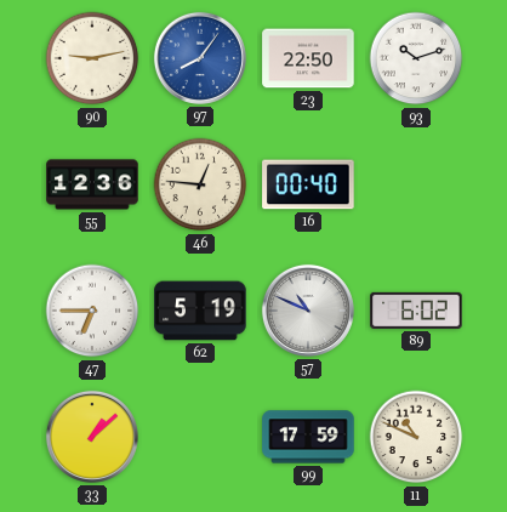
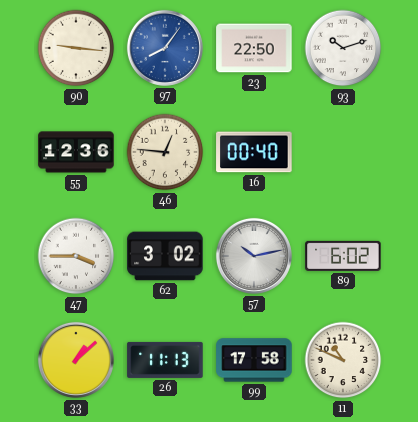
90: 9:13 -> 9:16 (76, 48)
47: 6:45 -> 3:45 (76, 256)
62: 5:19 -> 3:02 (165, 256)
57: 10:49 -> 10:13 (254, 256)
26: none -> 11:13 (165, 360)
99: 17:59 -> 17:58 (254, 360)
